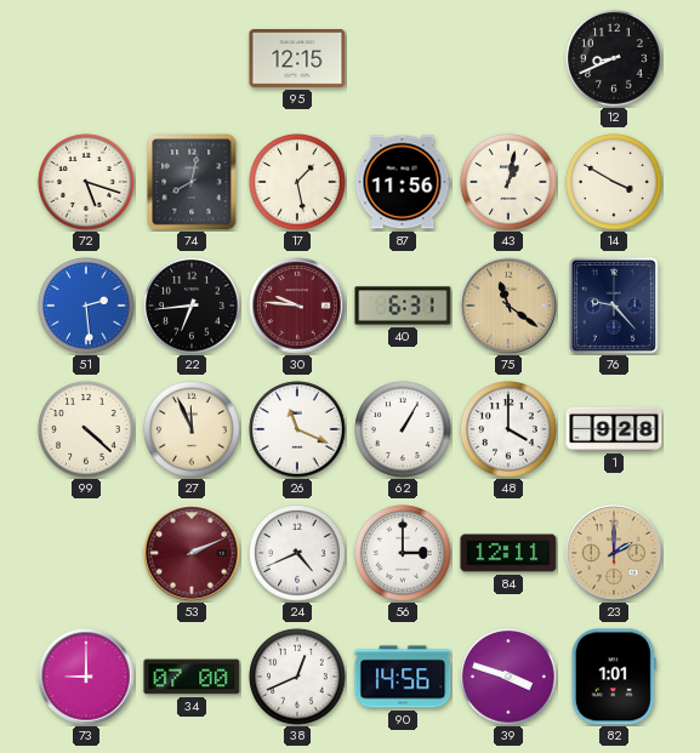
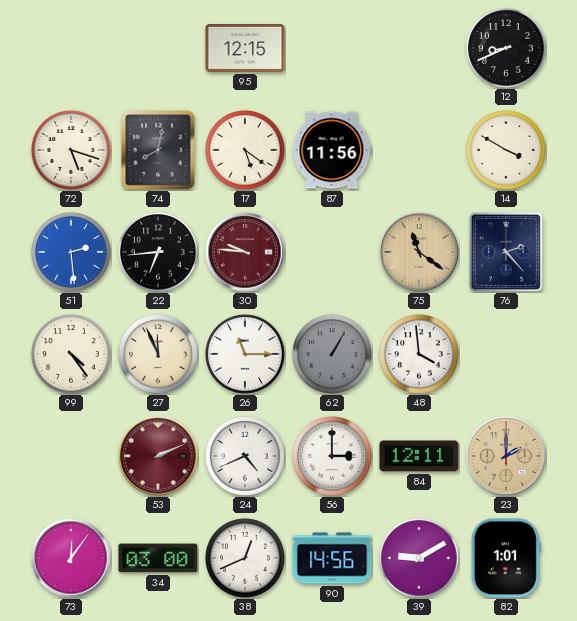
17: 1:28 -> 5:21 (245, 150)
43: 1:02 -> none (508, 182)
40: 6:31 -> none (403, 306)
76: 9:23 -> 2:23 (506, 252)
99: 4:22 -> 4:24 (71, 354)
26: 11:19 -> 11:15 (245, 354)
62 dial: white -> grey (332, 354)
48: 4:00 -> 3:59 (419, 354)
1: 9:28 -> none (614, 429)
73: 9:00 -> 12:06 (71, 558)
34: 07:00 -> 03:00 (158, 558)
39: 3:48 -> 9:10 (419, 558)
